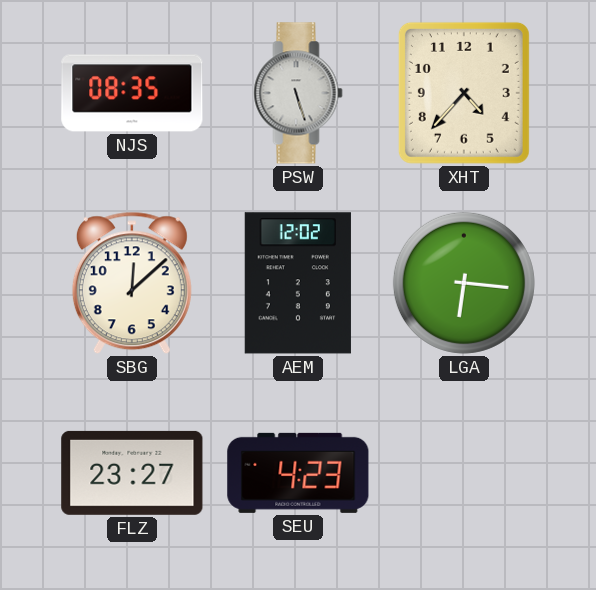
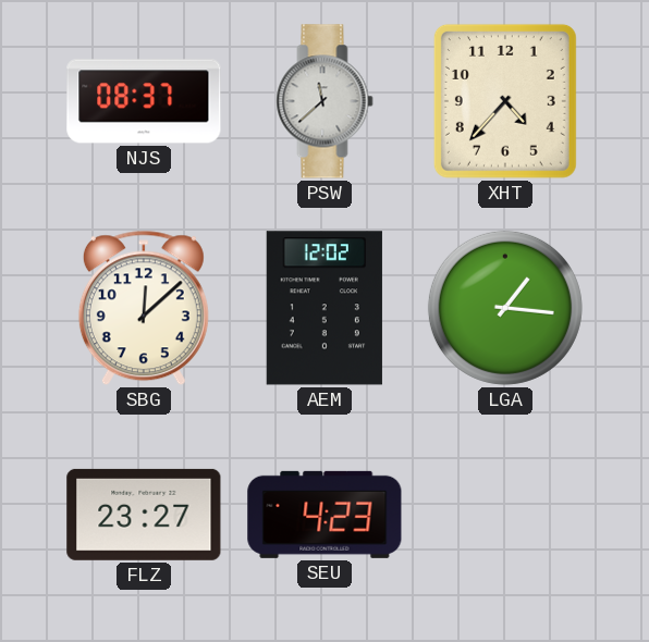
NJS: 08:35 -> 08:37 (144, 101)
PSW: 5:27 -> 11:38 (324, 101)
LGA: 6:16 -> 1:16 (505, 308)
